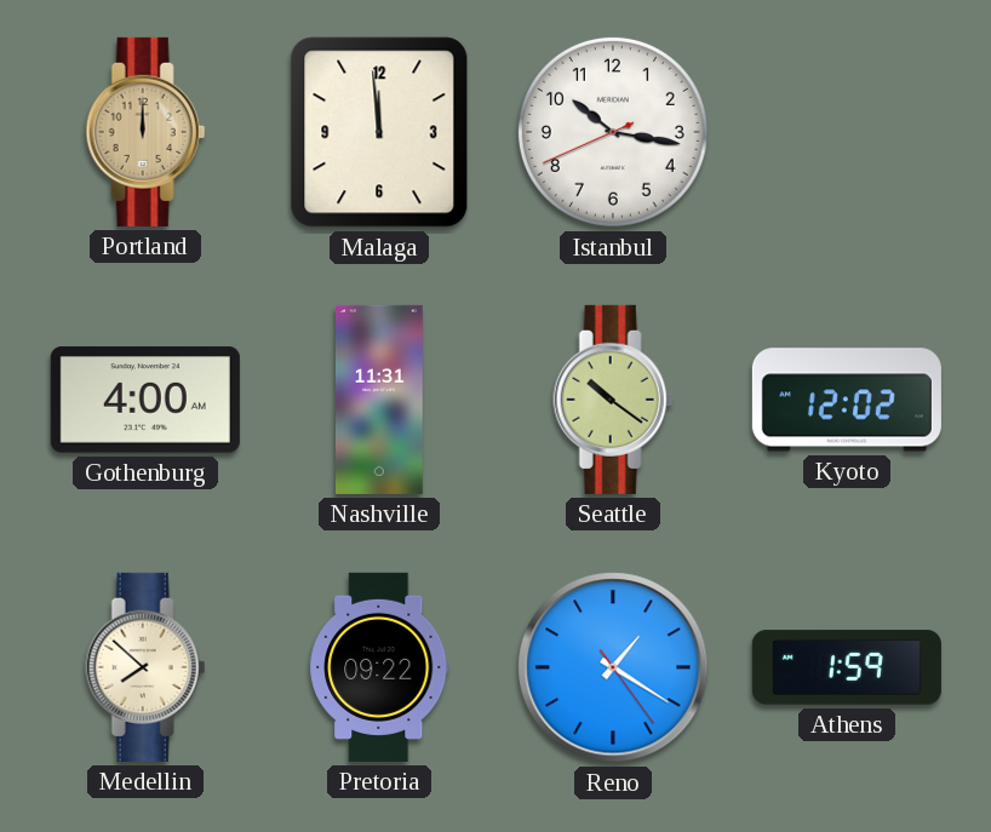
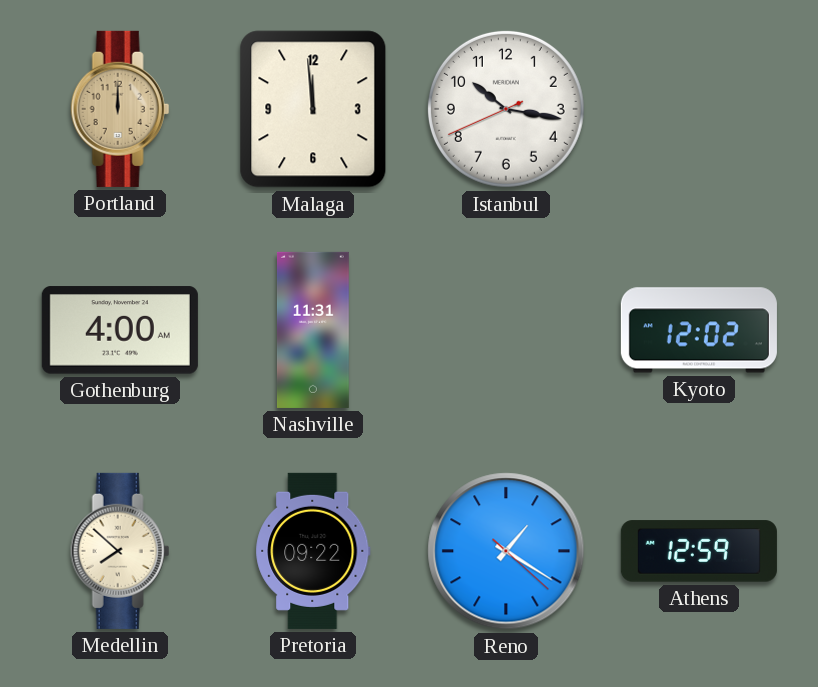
Seattle: 10:21 -> none (613, 400)
Reno: 1:20:24 -> 1:20:22 (506, 551)
Athens: 1:59 -> 12:59 (699, 551)
